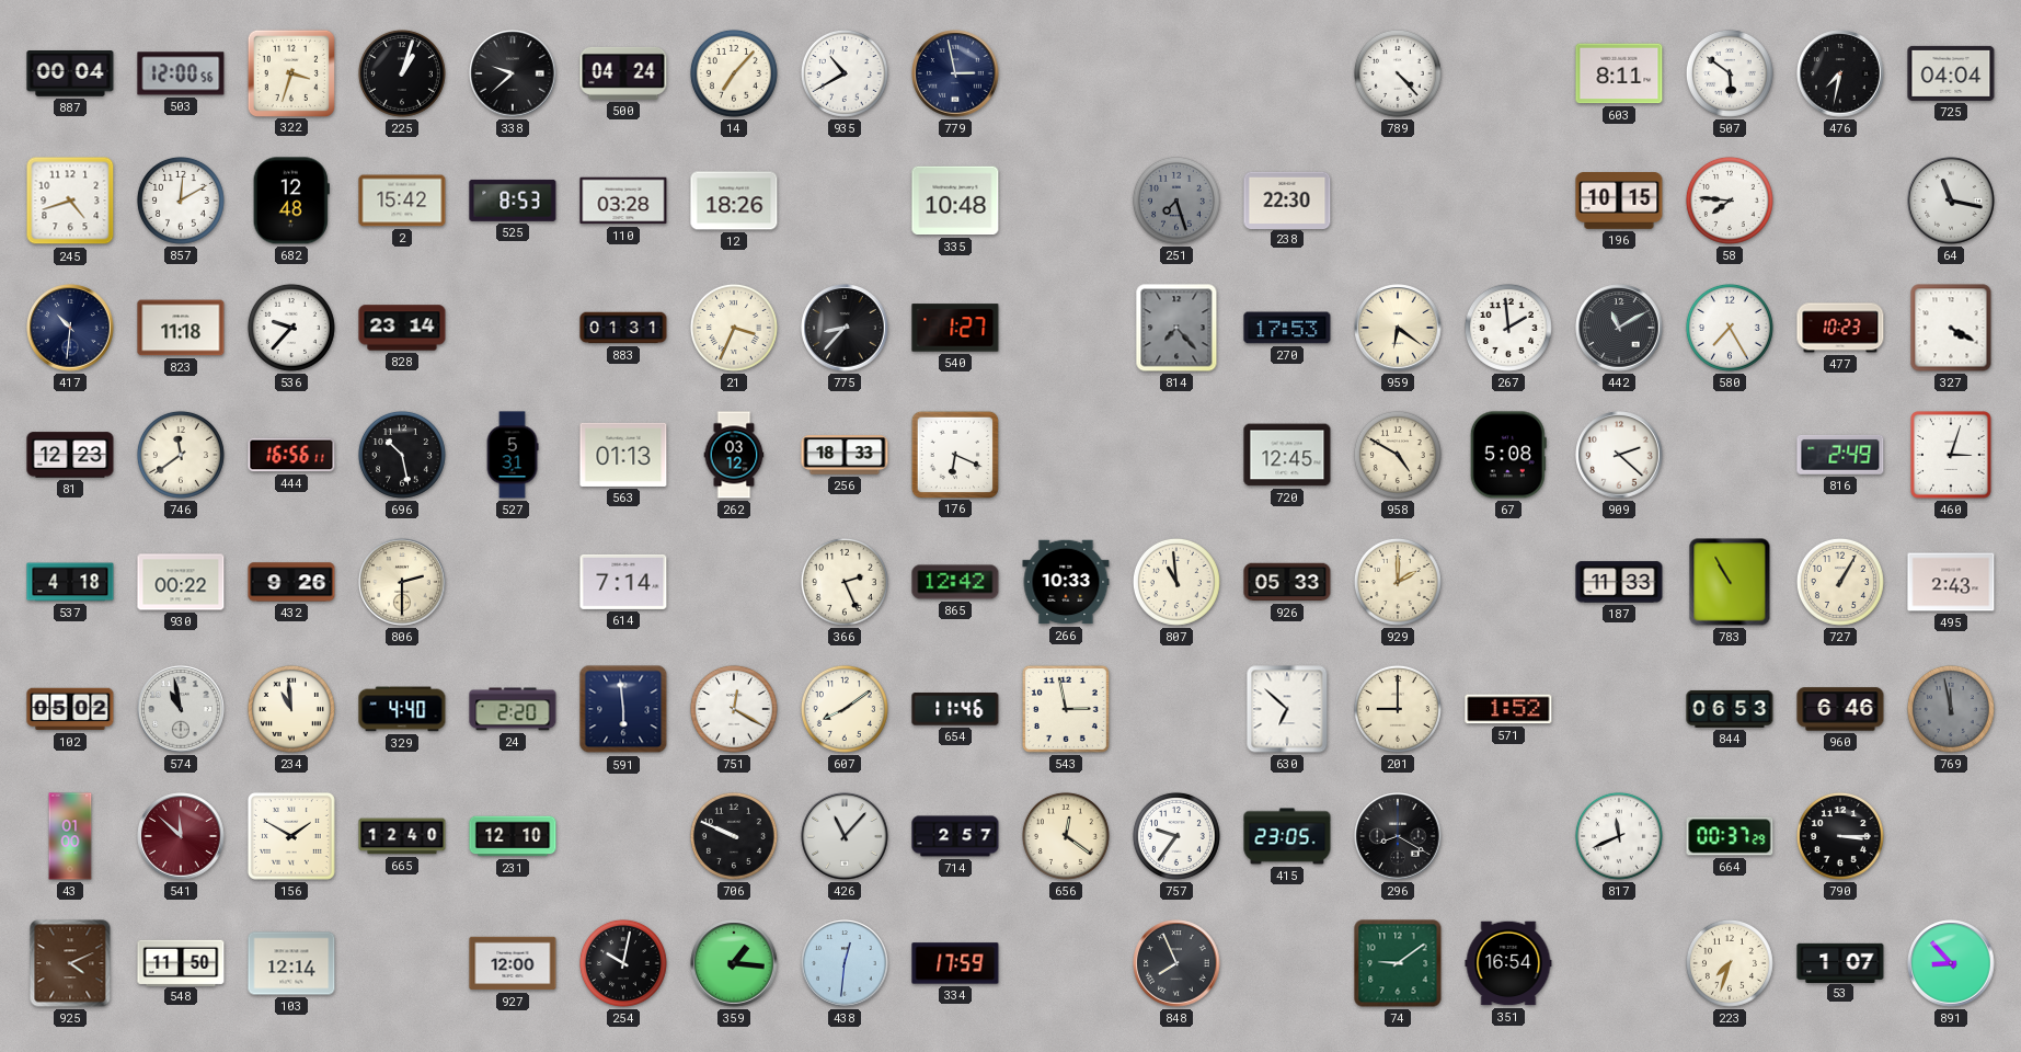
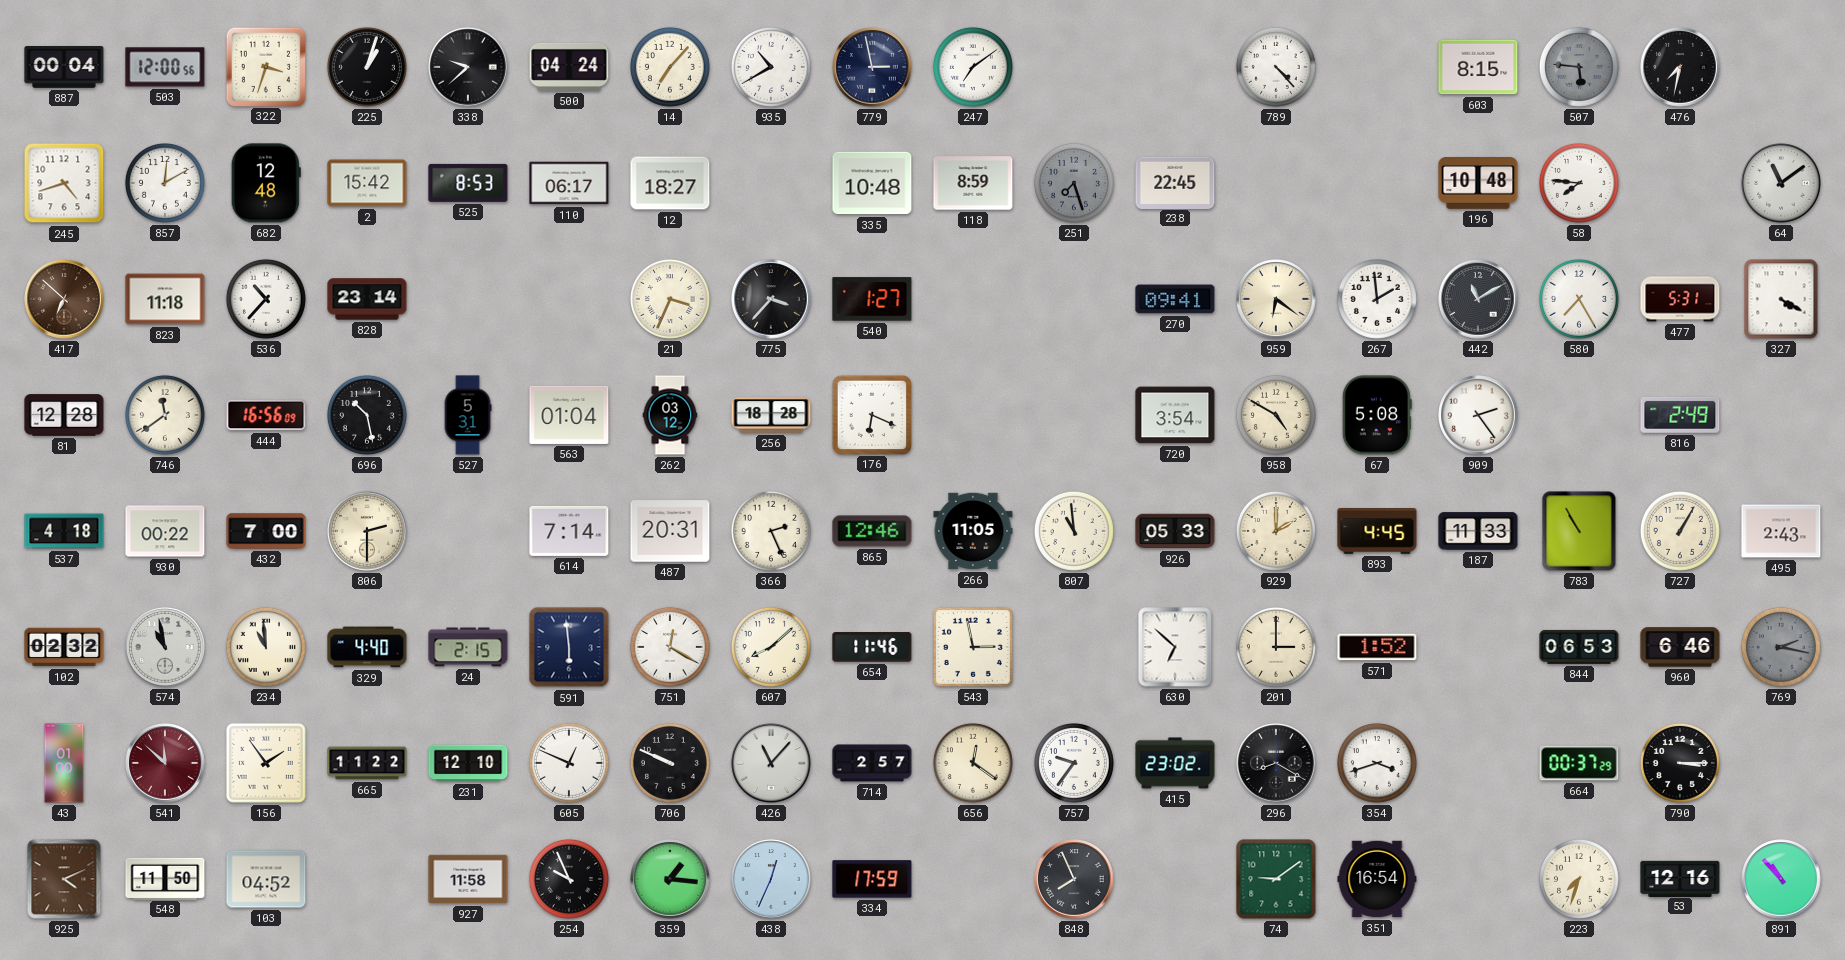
247: none -> 7:09 (973, 67)
603: 8:11 -> 8:15 (1478, 67)
507: 5:51 -> 5:46 (1579, 67)
507 dial: white -> grey (1579, 67)
725: 04:04 -> none (1951, 73)
110: 03:28 -> 06:17 (569, 183)
12: 18:26 -> 18:27 (670, 183)
118: none -> 8:59 (973, 183)
238: 22:30 -> 22:45 (1175, 182)
196: 10:15 -> 10:48 (1478, 184)
64: 11:17 -> 11:09 (1781, 183)
417: 10:31 -> 6:52 (64, 299)
417 dial: navy -> brown (64, 299)
536: 9:37 -> 10:37 (266, 299)
883: 01:31 -> none (623, 328)
775: 8:37 -> 3:37 (771, 299)
814: 7:23 -> none (1176, 328)
270: 17:53 -> 09:41 (1175, 299)
477: 10:23 -> 5:31 (1680, 299)
81: 12:23 -> 12:28 (64, 415)
444: 16:56:11 -> 16:56:09 (266, 415)
563: 01:13 -> 01:04 (569, 415)
256: 18:33 -> 18:28 (771, 415)
720: 12:45 -> 3:54 (1175, 415)
909: 2:22 -> 2:24 (1478, 415)
460: 3:03 -> none (1951, 455)
432: 9:26 -> 7:00 (266, 531)
487: none -> 20:31 (670, 531)
865: 12:42 -> 12:46 (872, 531)
266: 10:33 -> 11:05 (973, 531)
893: none -> 4:45 (1377, 532)
102: 05:02 -> 02:32 (64, 647)
24: 2:20 -> 2:15 (468, 647)
607: 8:09 -> 8:08 (771, 647)
201: 9:00 -> 3:00 (1276, 647)
769: 11:58 -> 2:17 (1781, 647)
156: 1:50 -> 1:54 (266, 763)
665: 12:40 -> 11:22 (367, 763)
605: none -> 12:49 (569, 763)
415: 23:05 -> 23:02 (1175, 763)
354: none -> 3:42 (1377, 763)
817: 11:41 -> none (1619, 836)
103: 12:14 -> 04:52 (266, 879)
927: 12:00 -> 11:58 (468, 879)
254: 10:02 -> 9:56 (569, 879)
438: 12:31 -> 12:34 (771, 879)
53: 1:07 -> 12:16 (1680, 878)
891: 8:53 -> 10:53 (1781, 879)
